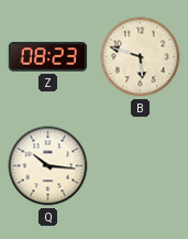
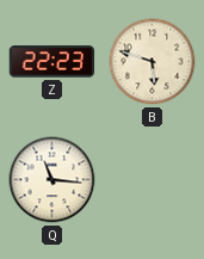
Z: 08:23 -> 22:23 (52, 62)
Q: 10:16 -> 11:16 (52, 180)
